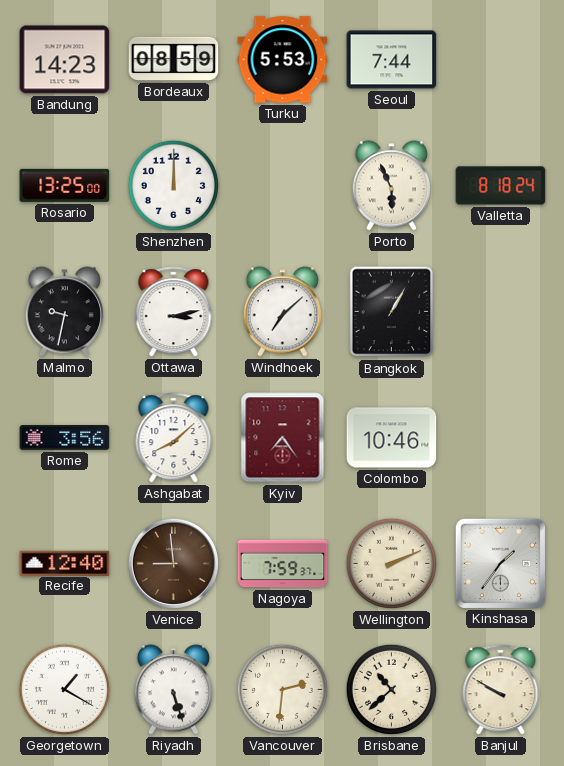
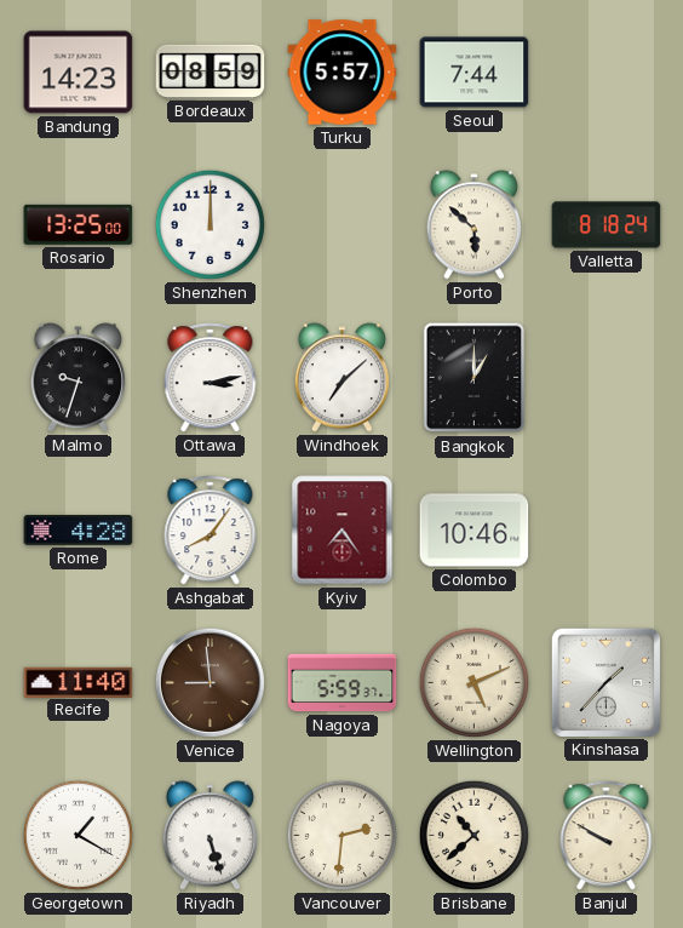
Turku: 5:53 -> 5:57 (343, 73)
Porto: 5:56 -> 5:52 (473, 225)
Malmo: 9:32 -> 9:33 (78, 378)
Bangkok: 1:05 -> 1:00 (475, 378)
Rome: 3:56 -> 4:28 (79, 531)
Ashgabat: 8:08 -> 8:06 (211, 531)
Recife: 12:40 -> 11:40 (79, 682)
Nagoya: 7:59 -> 5:59 (343, 683)
Wellington: 2:11 -> 5:11 (473, 682)
Kinshasa: 1:36 -> 1:37 (605, 682)
